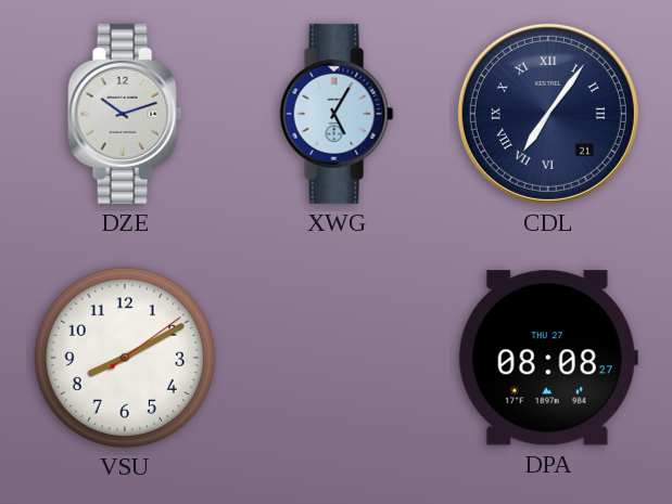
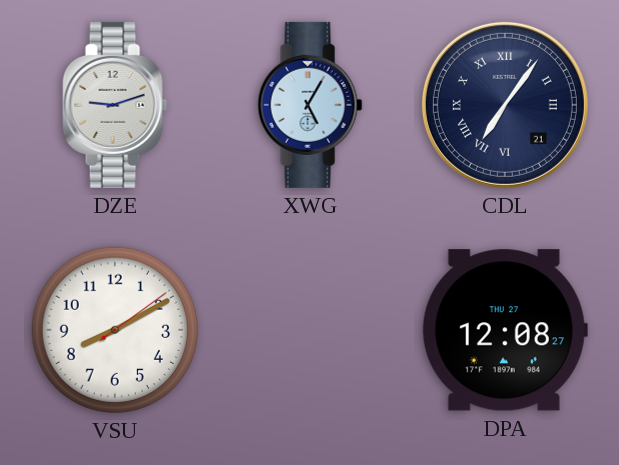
DZE: 10:12 -> 9:12 (115, 105)
DPA: 08:08 -> 12:08 (505, 330)
